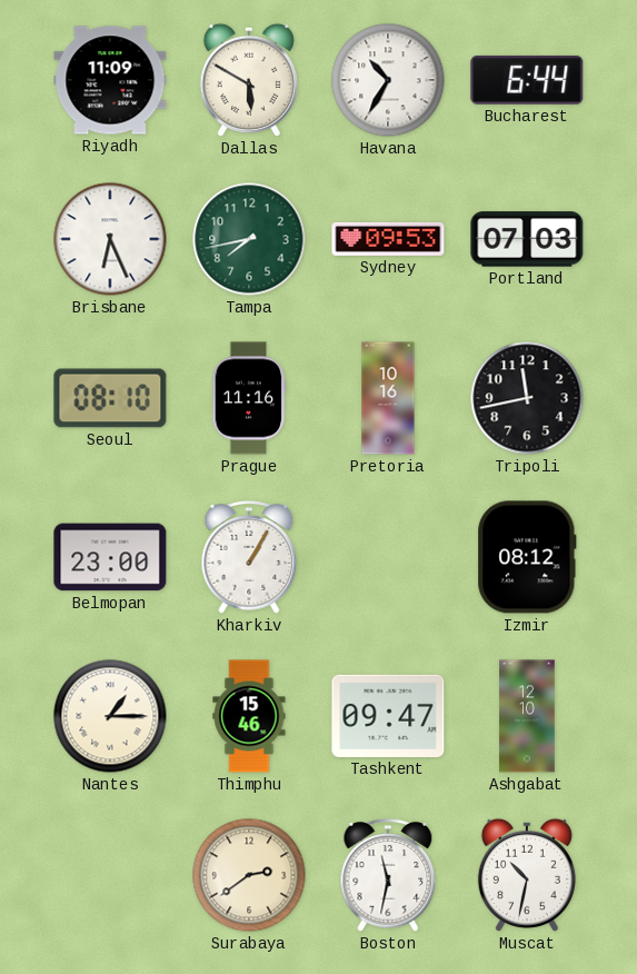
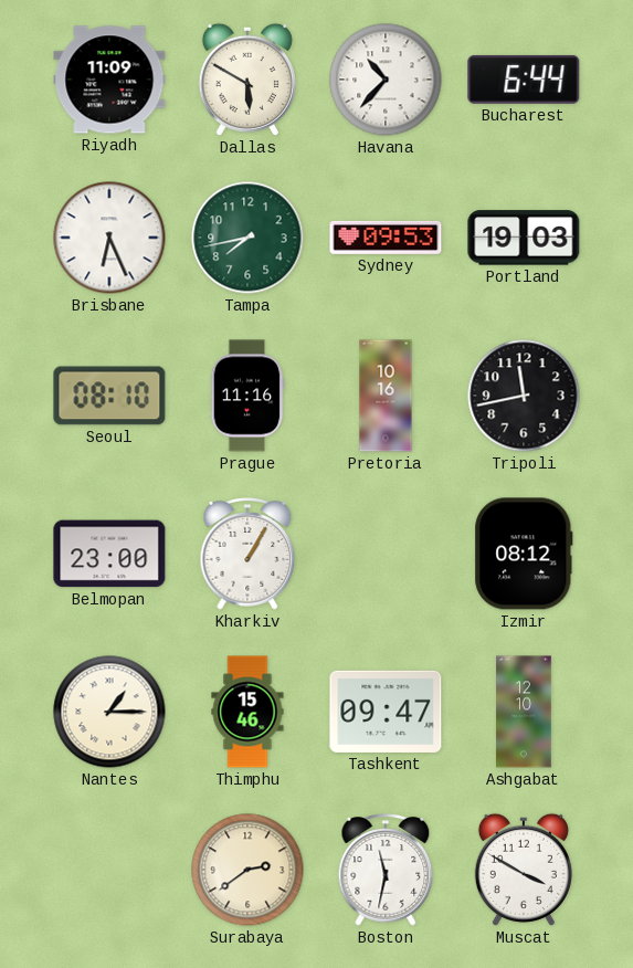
Havana: 10:35 -> 10:37 (386, 80)
Portland: 07:03 -> 19:03 (524, 238)
Muscat: 10:32 -> 3:50 (524, 870)
